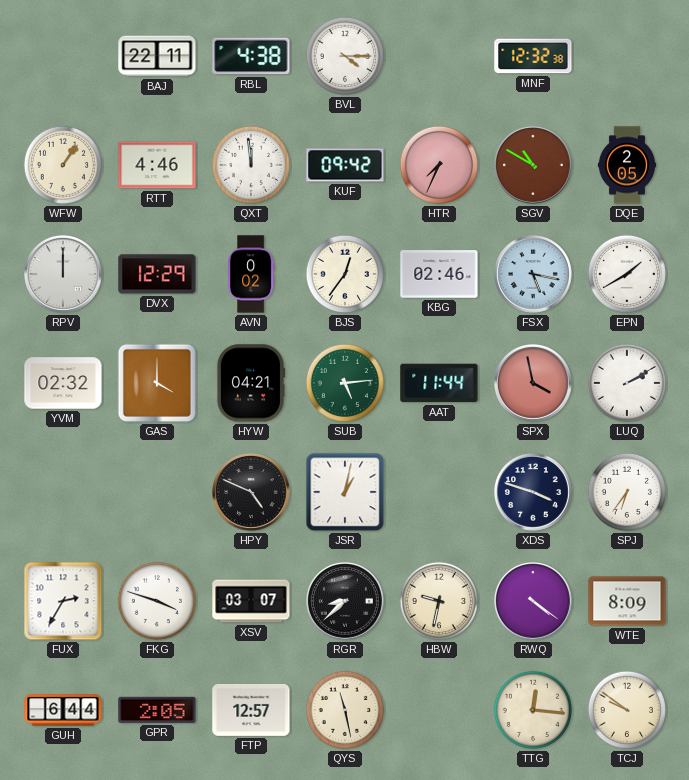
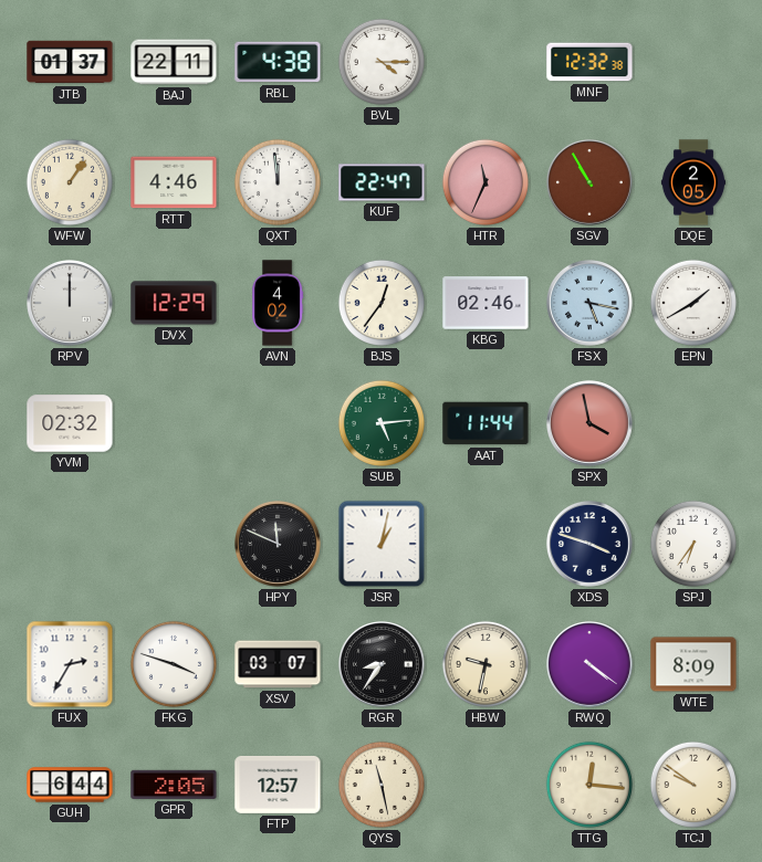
JTB: none -> 01:37 (70, 62)
KUF: 09:42 -> 22:47 (382, 182)
HTR: 7:34 -> 11:34 (486, 182)
SGV: 10:50 -> 10:55 (591, 183)
AVN: 0:02 -> 4:02 (278, 303)
GAS: 4:00 -> none (157, 383)
HYW: 04:21 -> none (250, 383)
LUQ: 2:10 -> none (627, 383)
HPY: 4:49 -> 11:49 (279, 545)
RGR: 8:38 -> 8:36 (383, 665)
